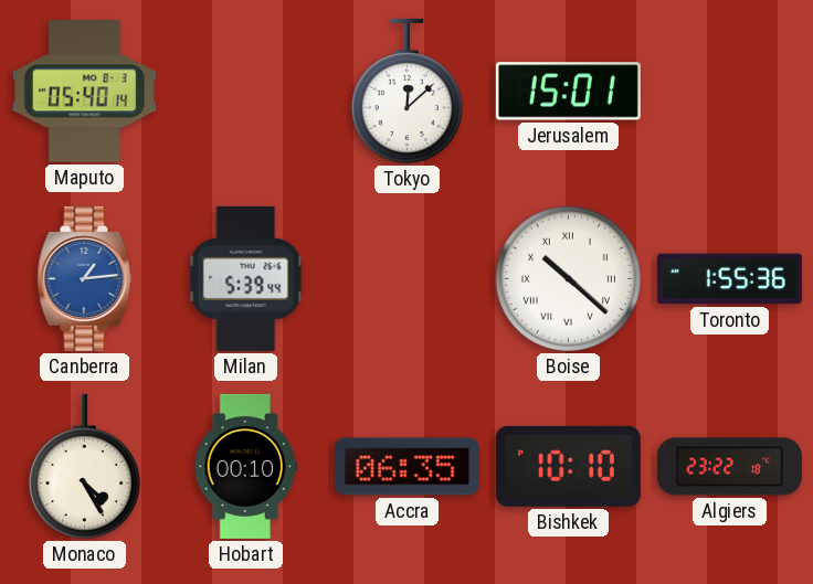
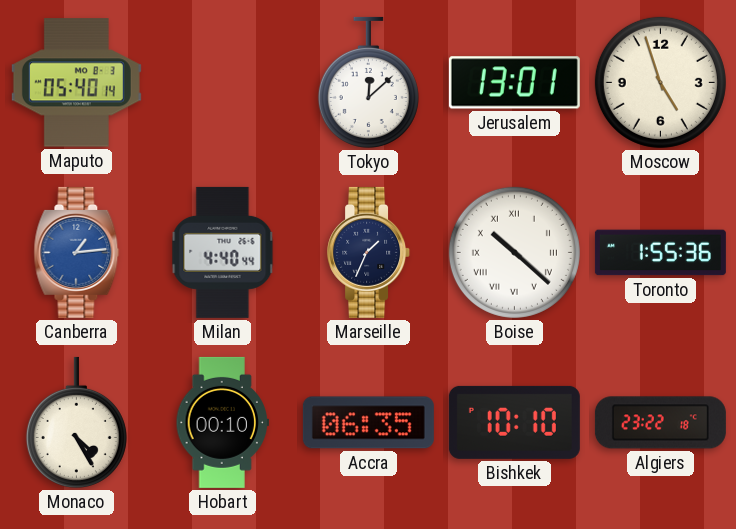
Jerusalem: 15:01 -> 13:01 (514, 83)
Moscow: none -> 4:57 (660, 82)
Milan: 5:39 -> 4:40 (223, 252)
Marseille: none -> 1:34 (369, 252)
